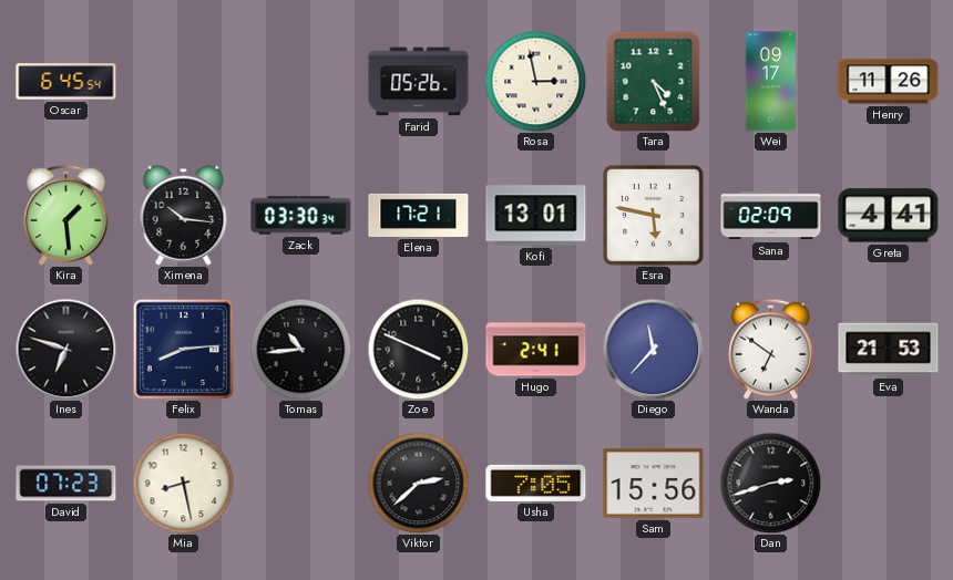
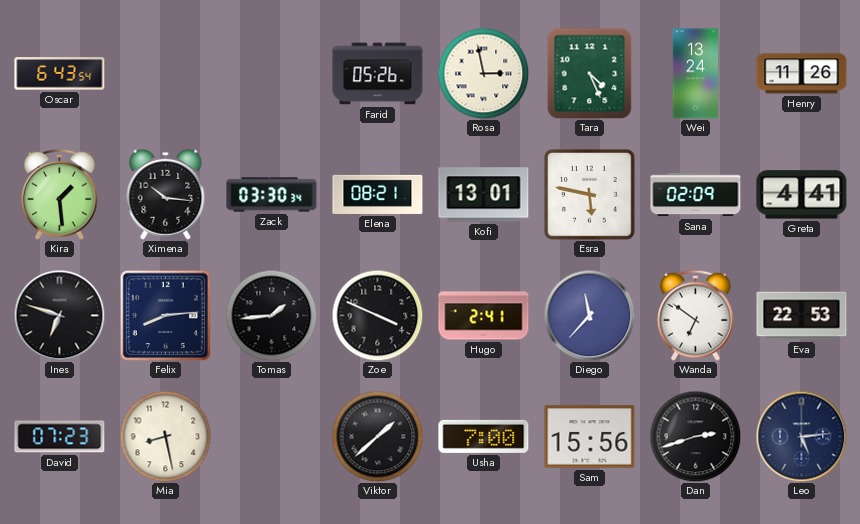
Oscar: 6:45 -> 6:43 (60, 74)
Wei: 09:17 -> 13:24 (696, 74)
Elena: 17:21 -> 08:21 (378, 194)
Tomas: 10:44 -> 1:44 (271, 315)
Eva: 21:53 -> 22:53 (802, 316)
Viktor: 2:38 -> 1:38 (377, 436)
Usha: 7:05 -> 7:00 (484, 436)
Leo: none -> 5:14 (801, 436)
